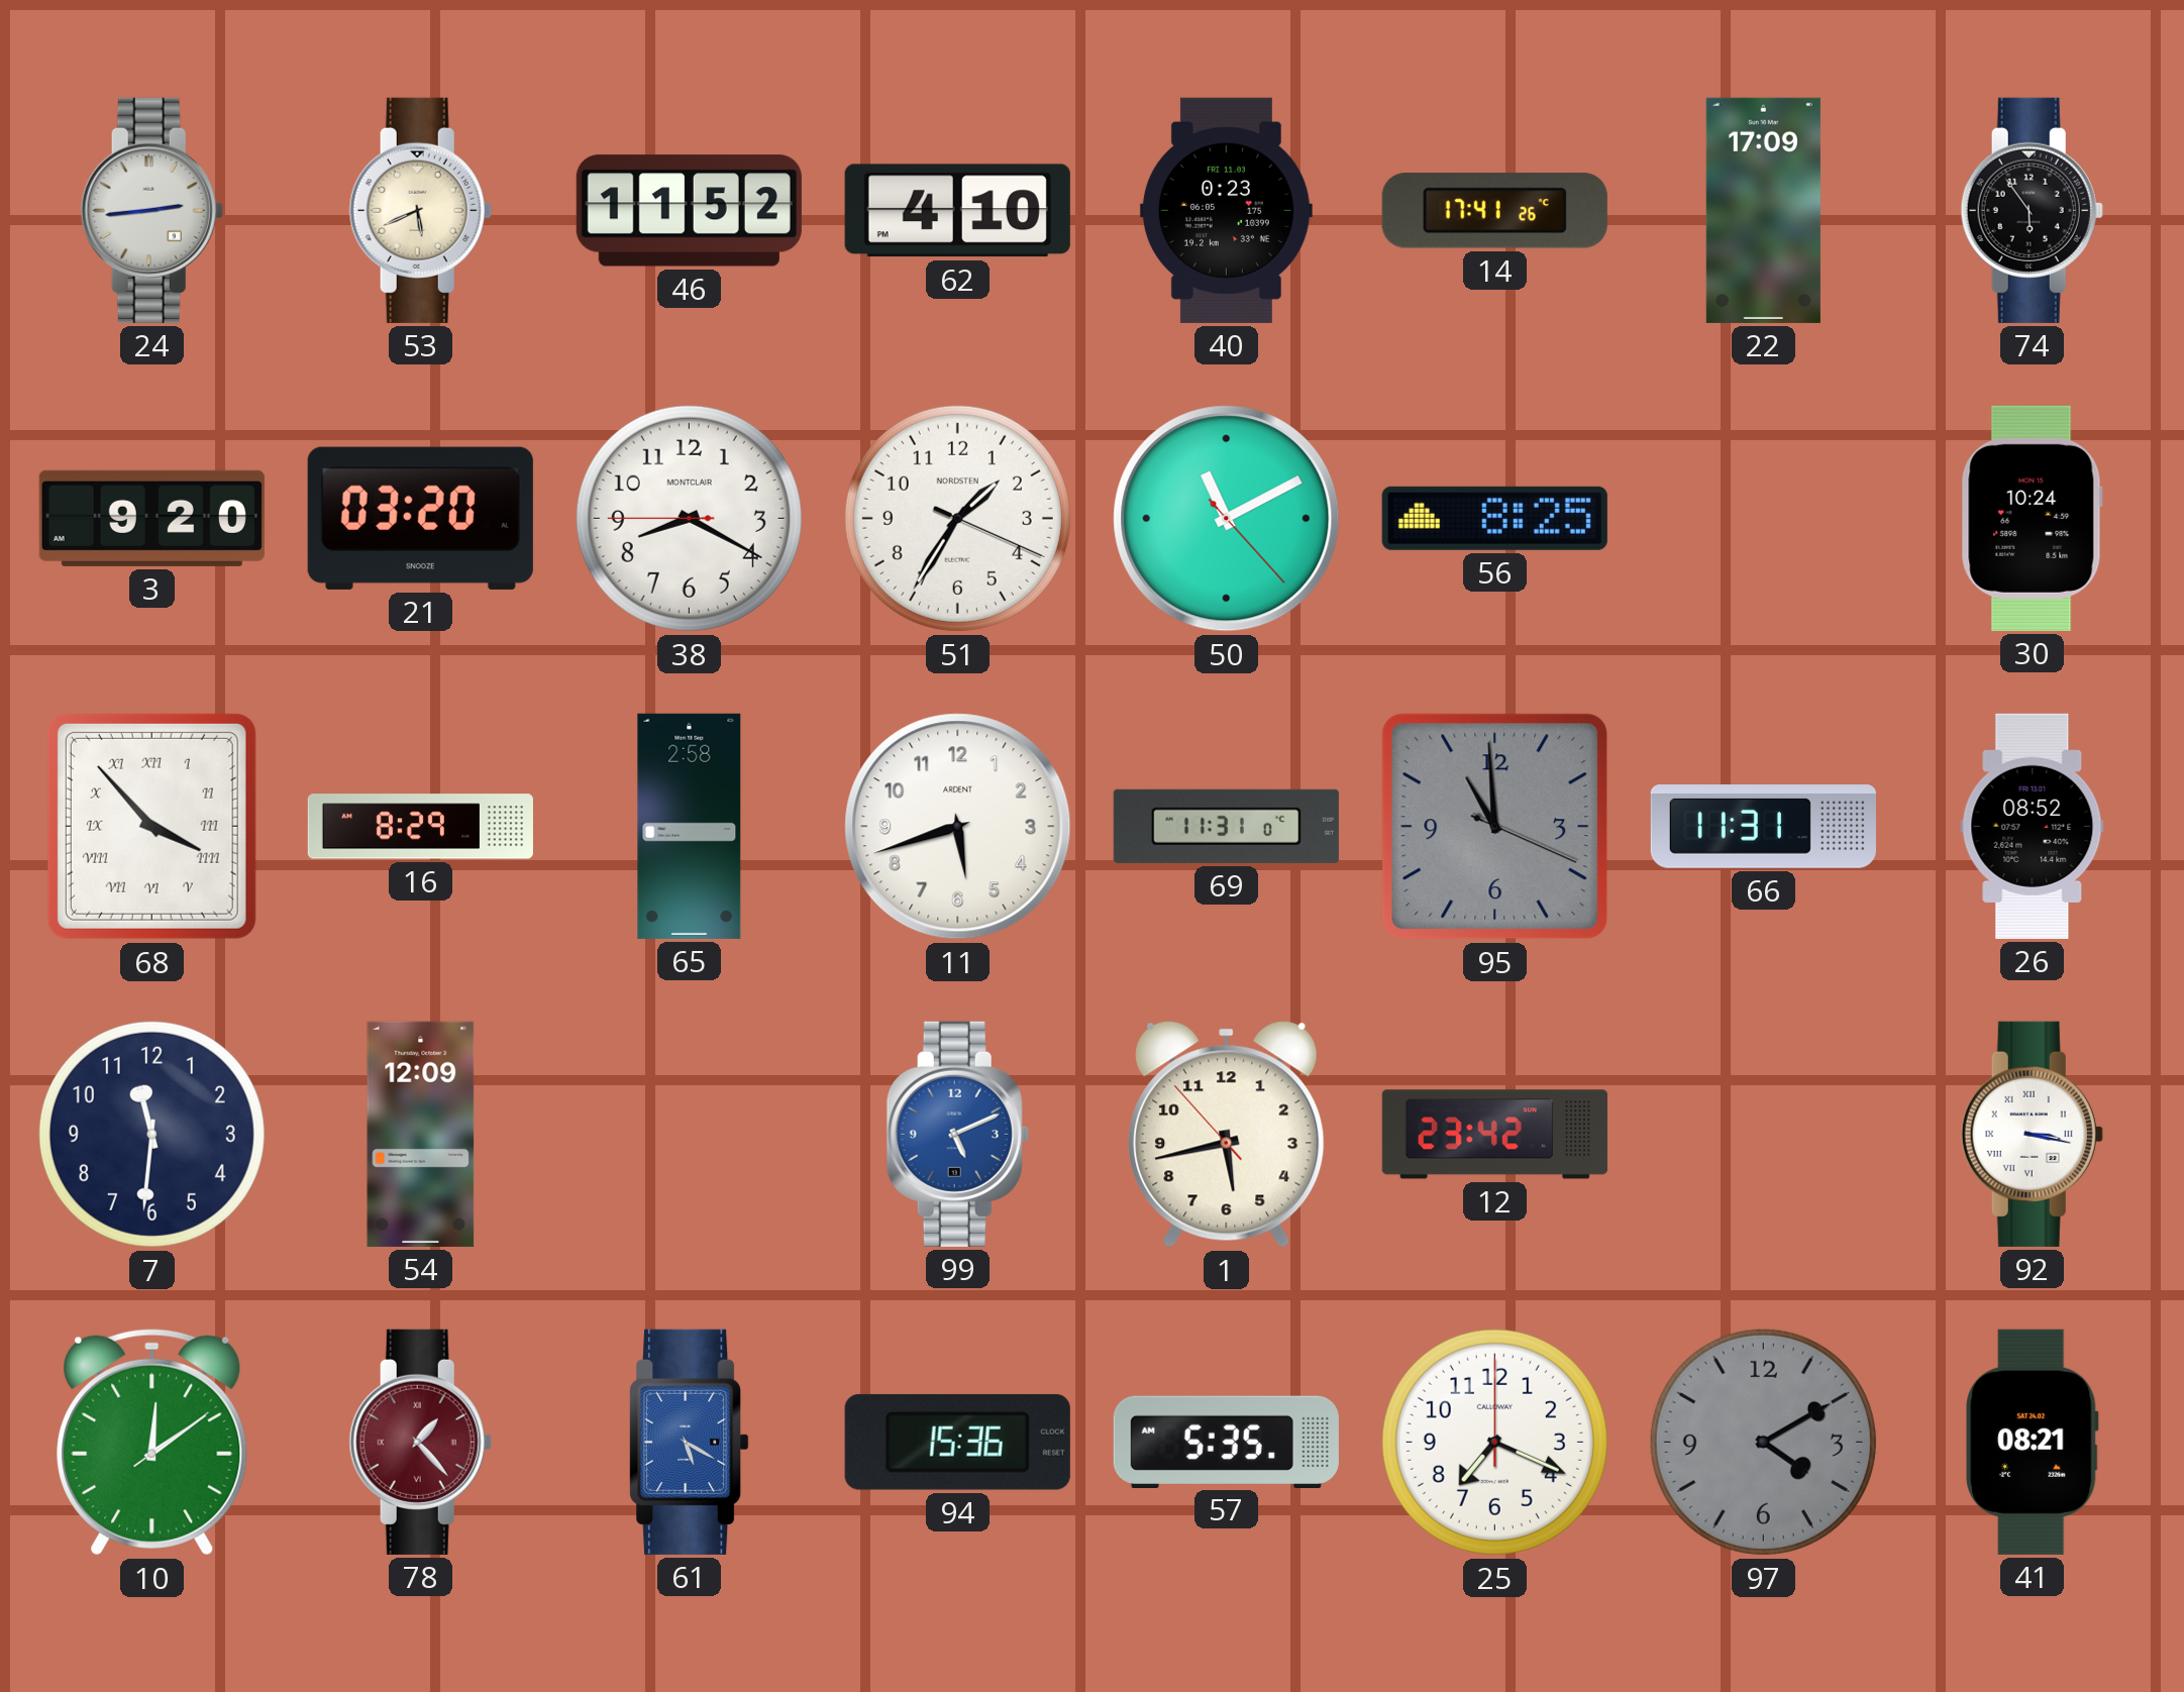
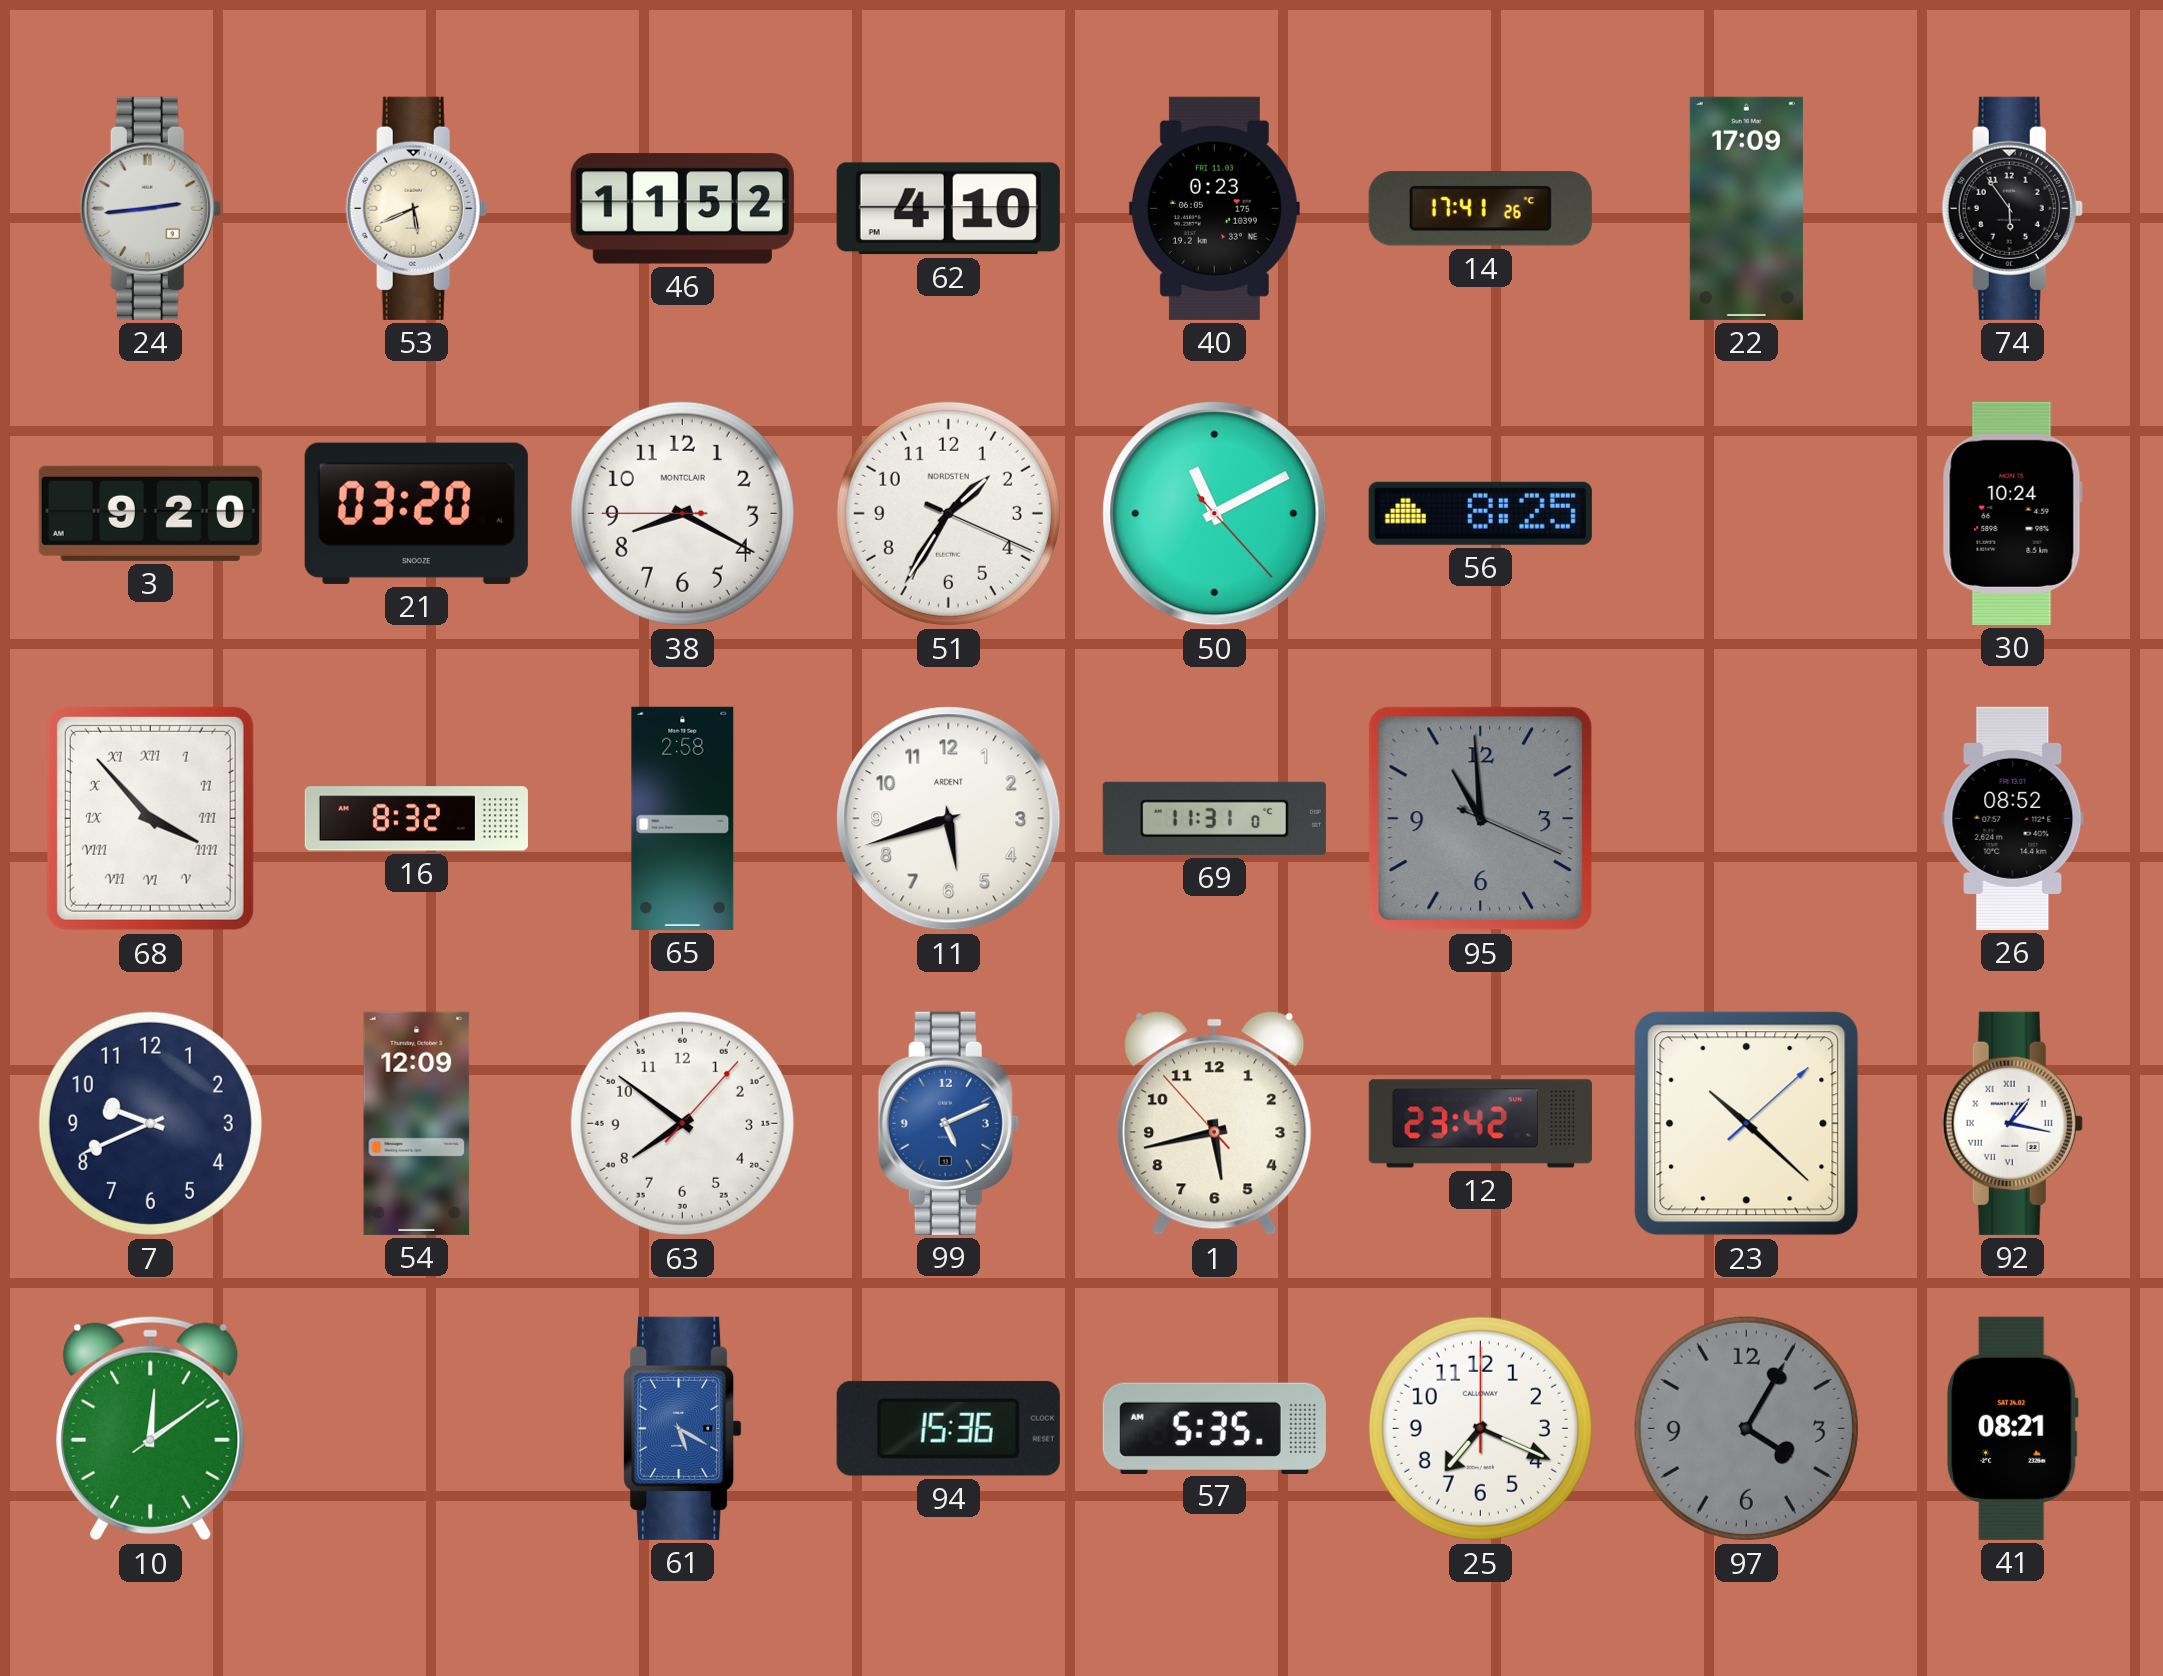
16: 8:29 -> 8:32 (416, 819)
66: 11:31 -> none (1763, 827)
7: 11:31 -> 9:41 (150, 1123)
63: none -> 7:51 (682, 1123)
23: none -> 10:22 (1747, 1124)
92: 3:17 -> 1:17 (2012, 1123)
78: 1:23 -> none (420, 1442)
97: 4:10 -> 4:05 (1746, 1428)
